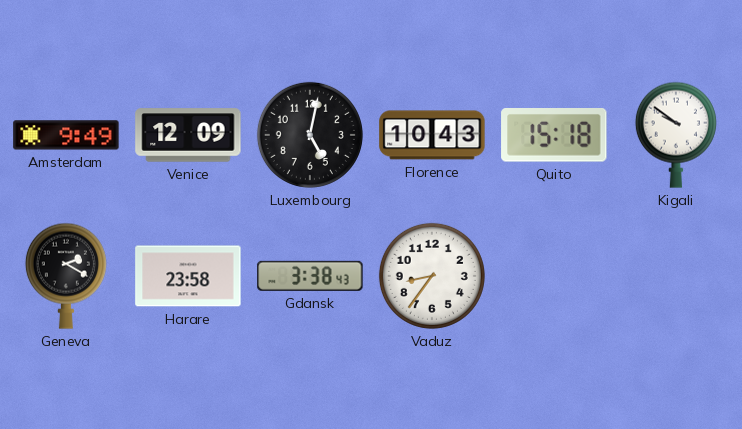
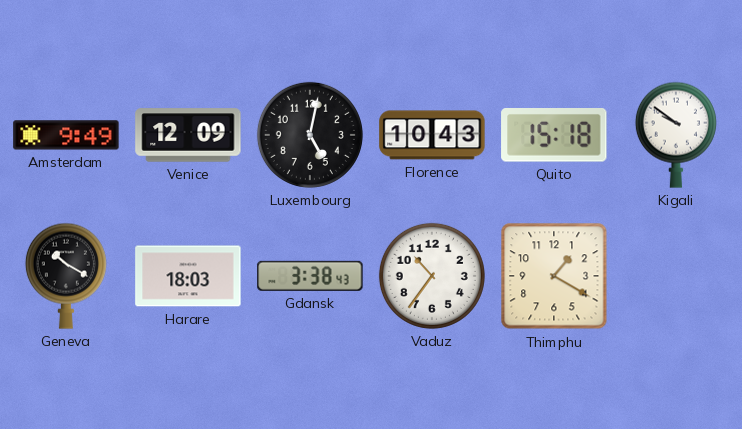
Geneva: 2:20 -> 10:20 (66, 276)
Harare: 23:58 -> 18:03 (188, 276)
Vaduz: 8:36 -> 10:36 (432, 276)
Thimphu: none -> 1:20 (554, 276)
